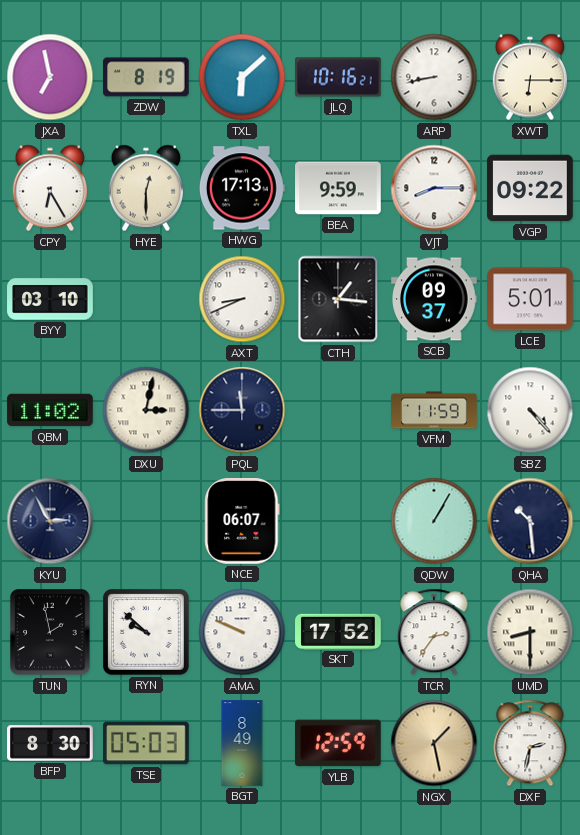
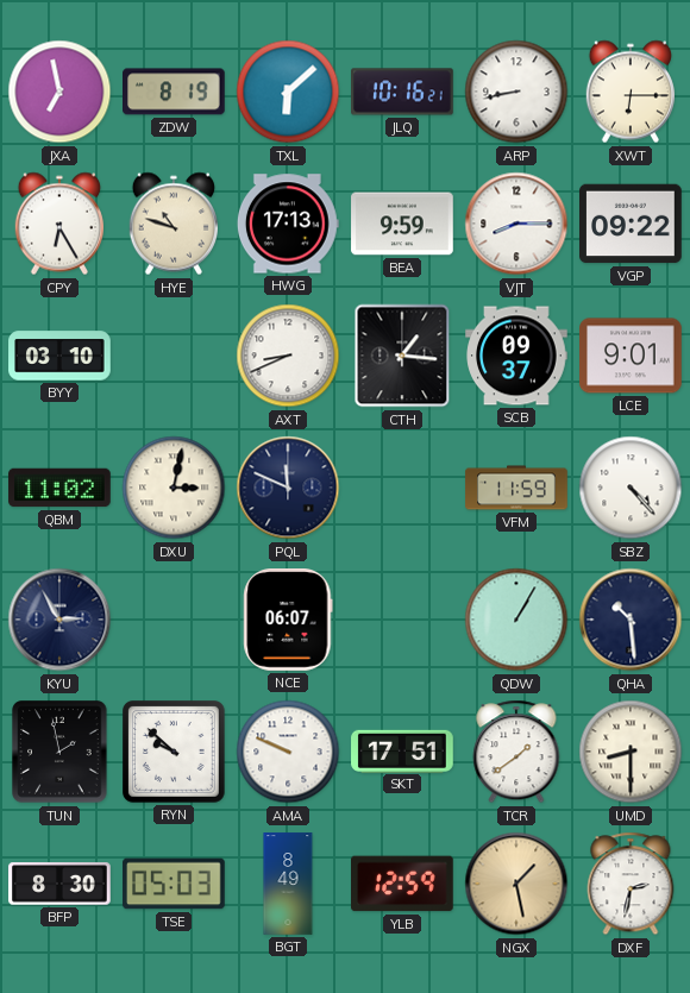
HYE: 12:30 -> 10:48 (172, 224)
LCE: 5:01 -> 9:01 (631, 356)
PQL: 11:45 -> 11:49 (288, 488)
SKT: 17:52 -> 17:51 (402, 750)
TCR: 2:36 -> 1:39 (516, 752)
